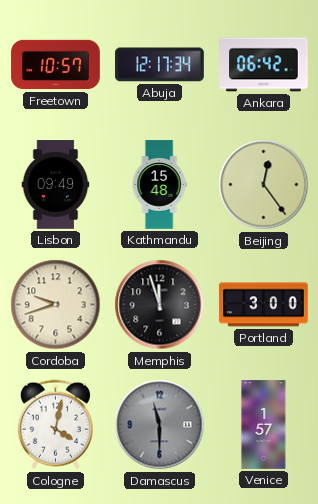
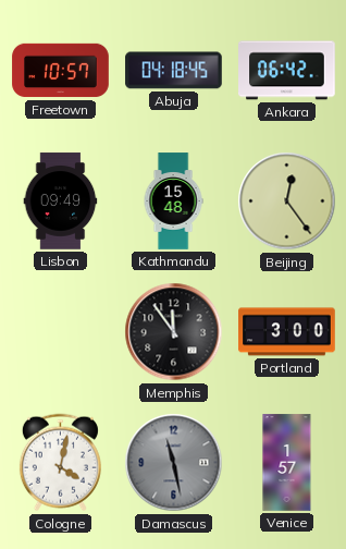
Abuja: 12:17 -> 04:18 (174, 71)
Cordoba: 9:42 -> none (56, 305)
Memphis: 11:57 -> 11:54 (174, 332)
Damascus: 11:30 -> 11:28 (174, 463)
